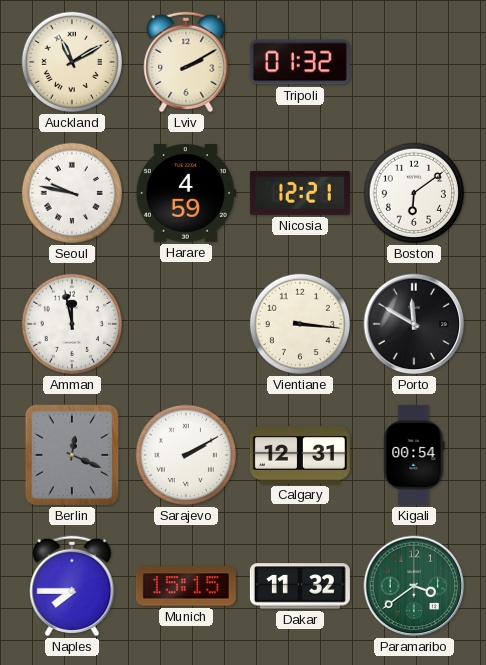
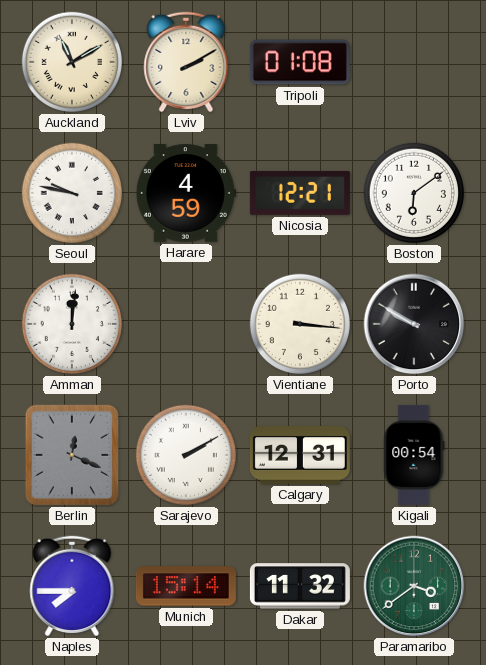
Tripoli: 01:32 -> 01:08 (300, 62)
Amman: 11:58 -> 12:01 (72, 324)
Porto: 11:50 -> 9:50 (414, 324)
Munich: 15:15 -> 15:14 (186, 586)
